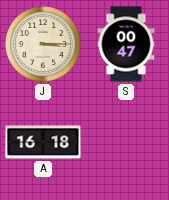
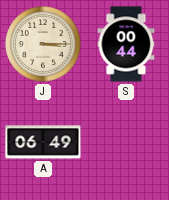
S: 00:47 -> 00:44 (126, 44)
A: 16:18 -> 06:49 (43, 142)
